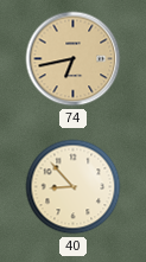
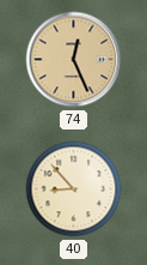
74: 6:43 -> 12:26 (74, 60)
